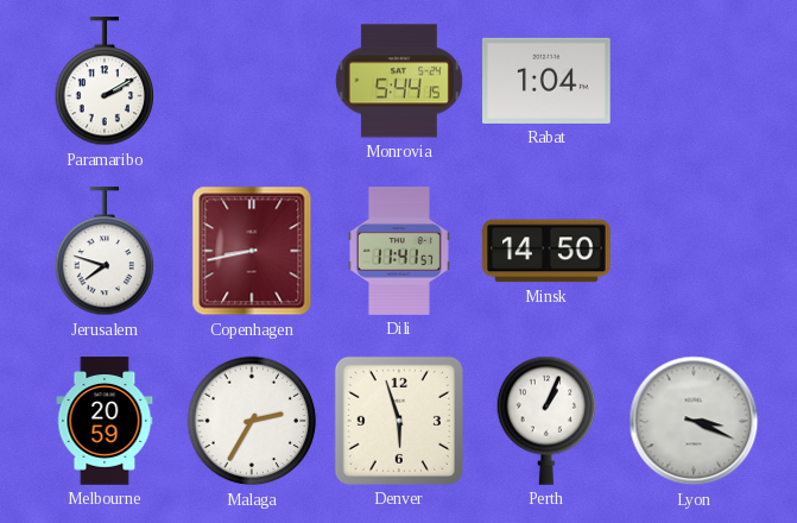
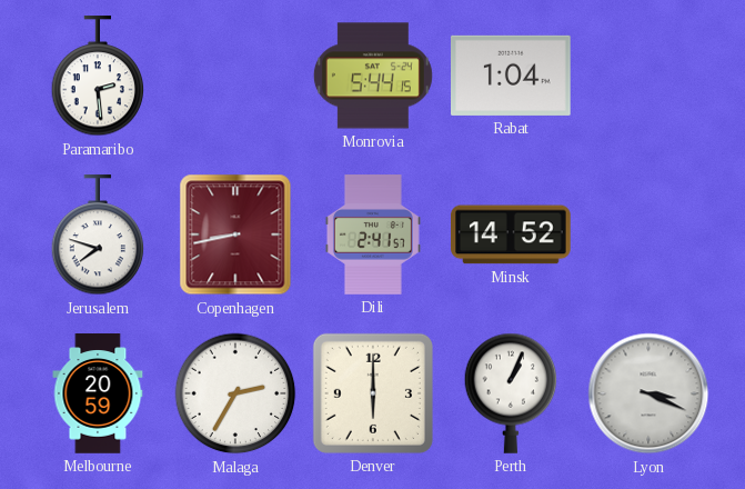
Paramaribo: 2:10 -> 2:29 (98, 77)
Dili: 11:41 -> 2:41 (373, 234)
Minsk: 14:50 -> 14:52 (512, 234)
Denver: 5:57 -> 6:00 (373, 393)
